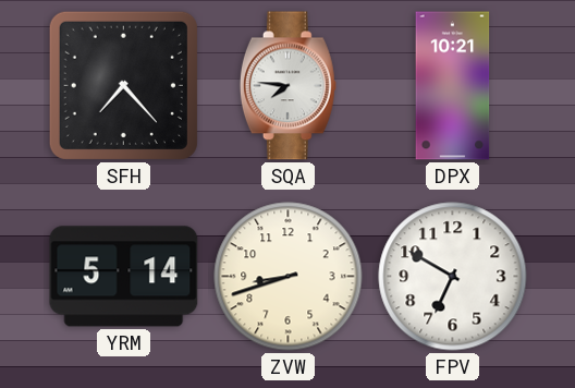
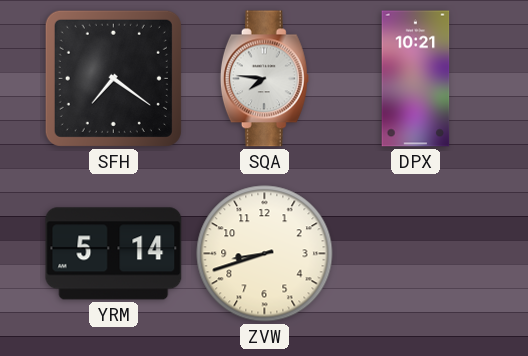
SFH: 7:23 -> 7:21 (113, 78)
FPV: 6:50 -> none (453, 277)
